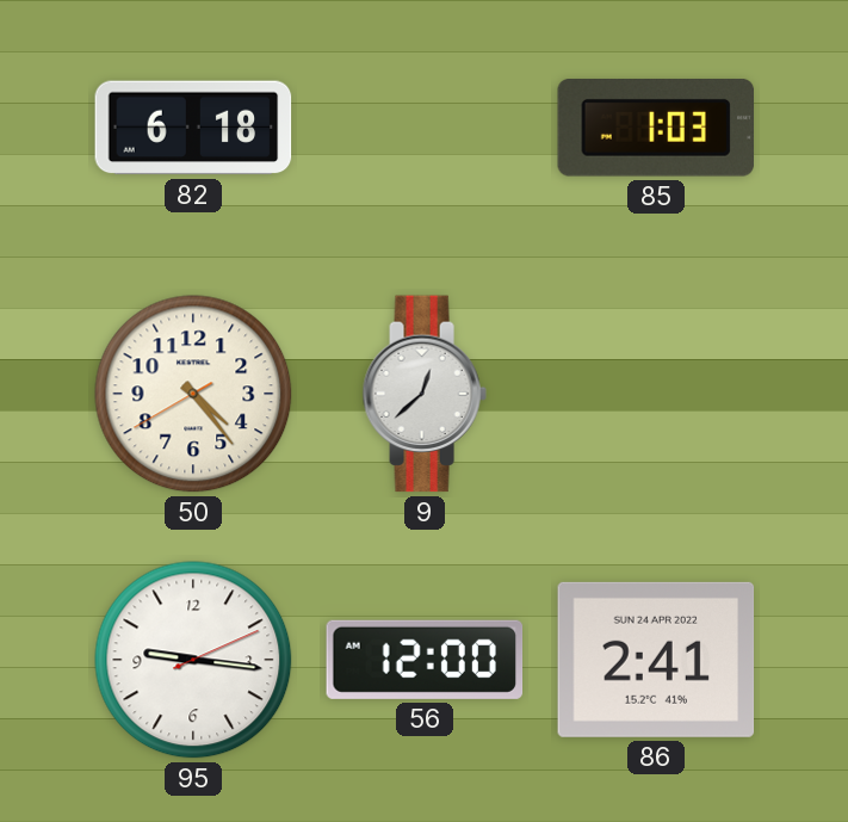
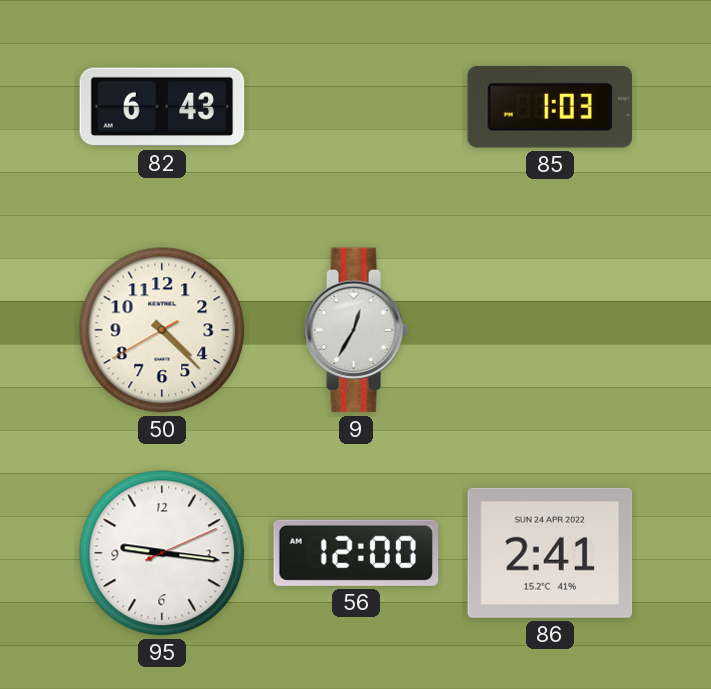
82: 6:18 -> 6:43 (162, 107)
50: 4:23 -> 4:22 (162, 330)
9: 12:38 -> 12:35 (356, 330)
